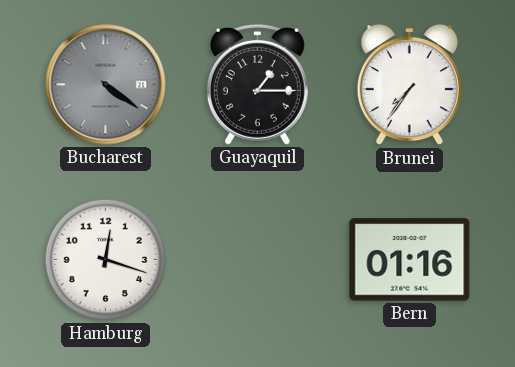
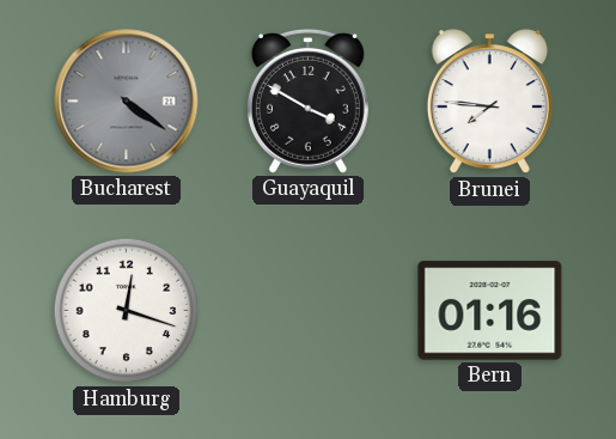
Guayaquil: 1:15 -> 3:50 (307, 100)
Brunei: 7:36 -> 7:46 (489, 102)
